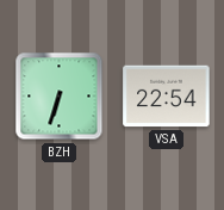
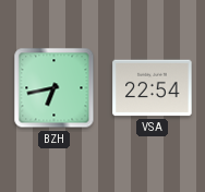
BZH: 6:33 -> 6:43 (55, 88)
